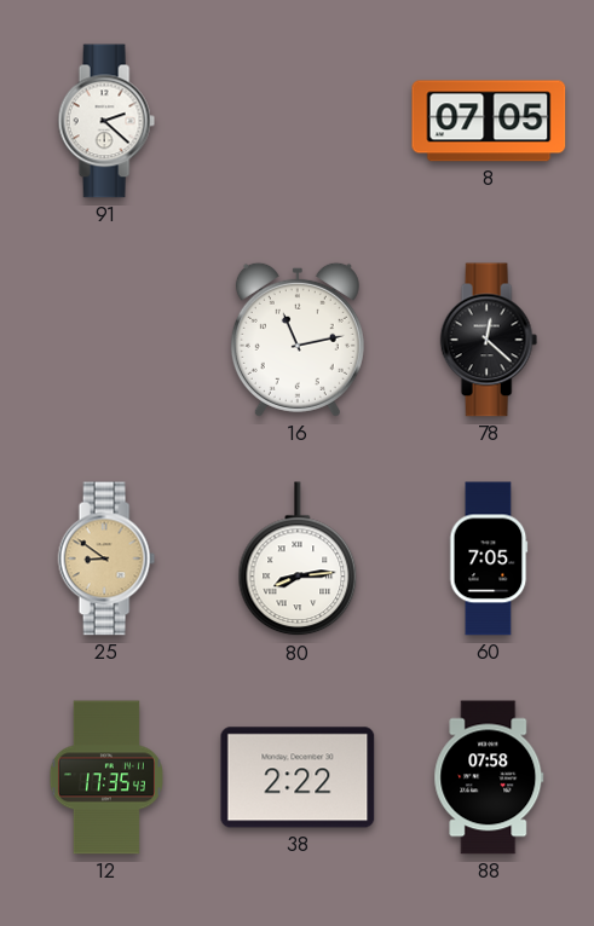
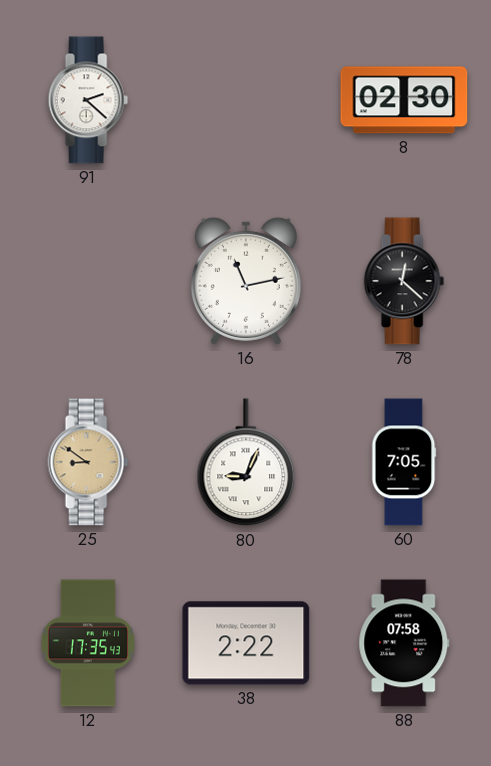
8: 07:05 -> 02:30 (404, 100)
80: 8:14 -> 9:04 (246, 463)
